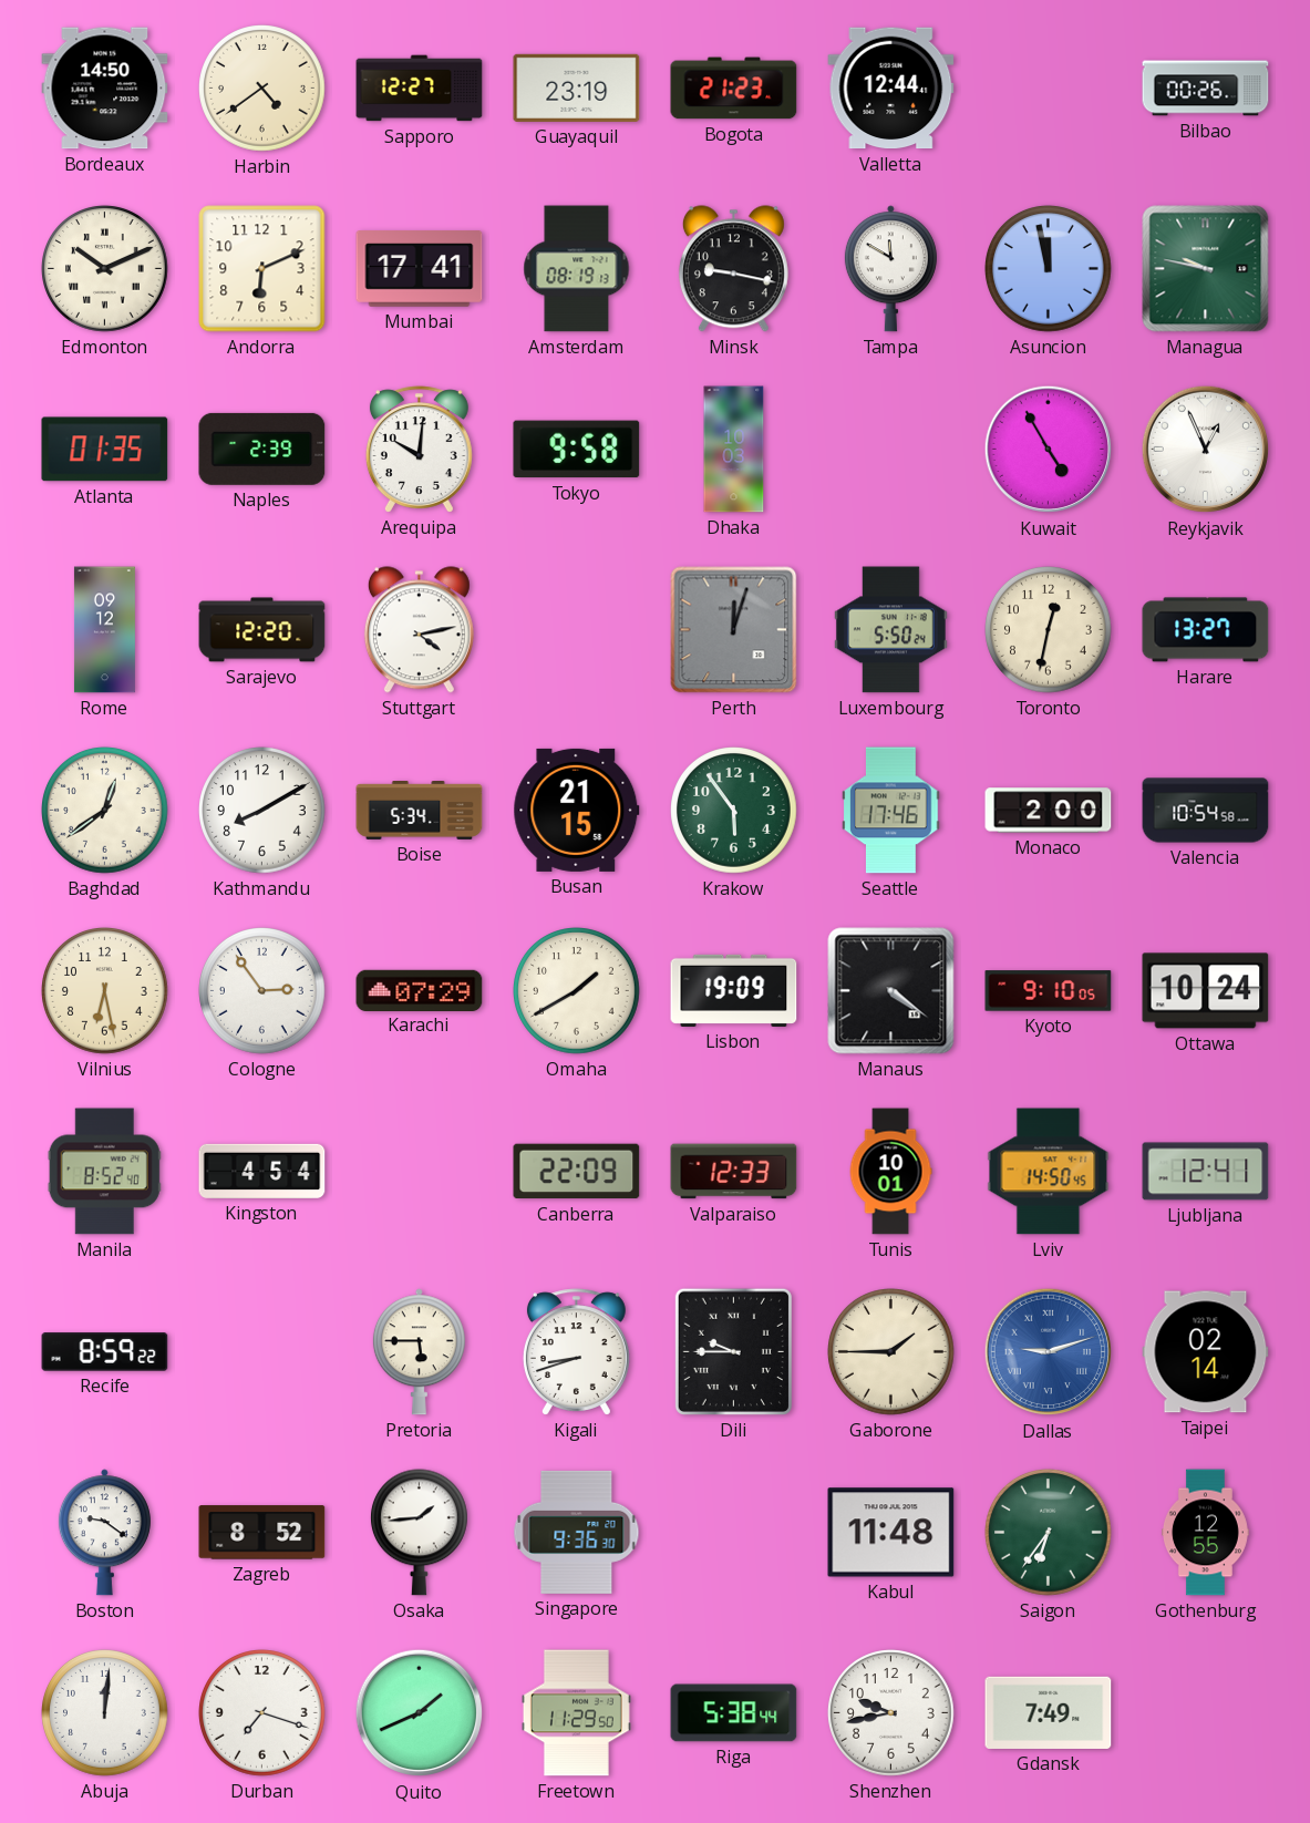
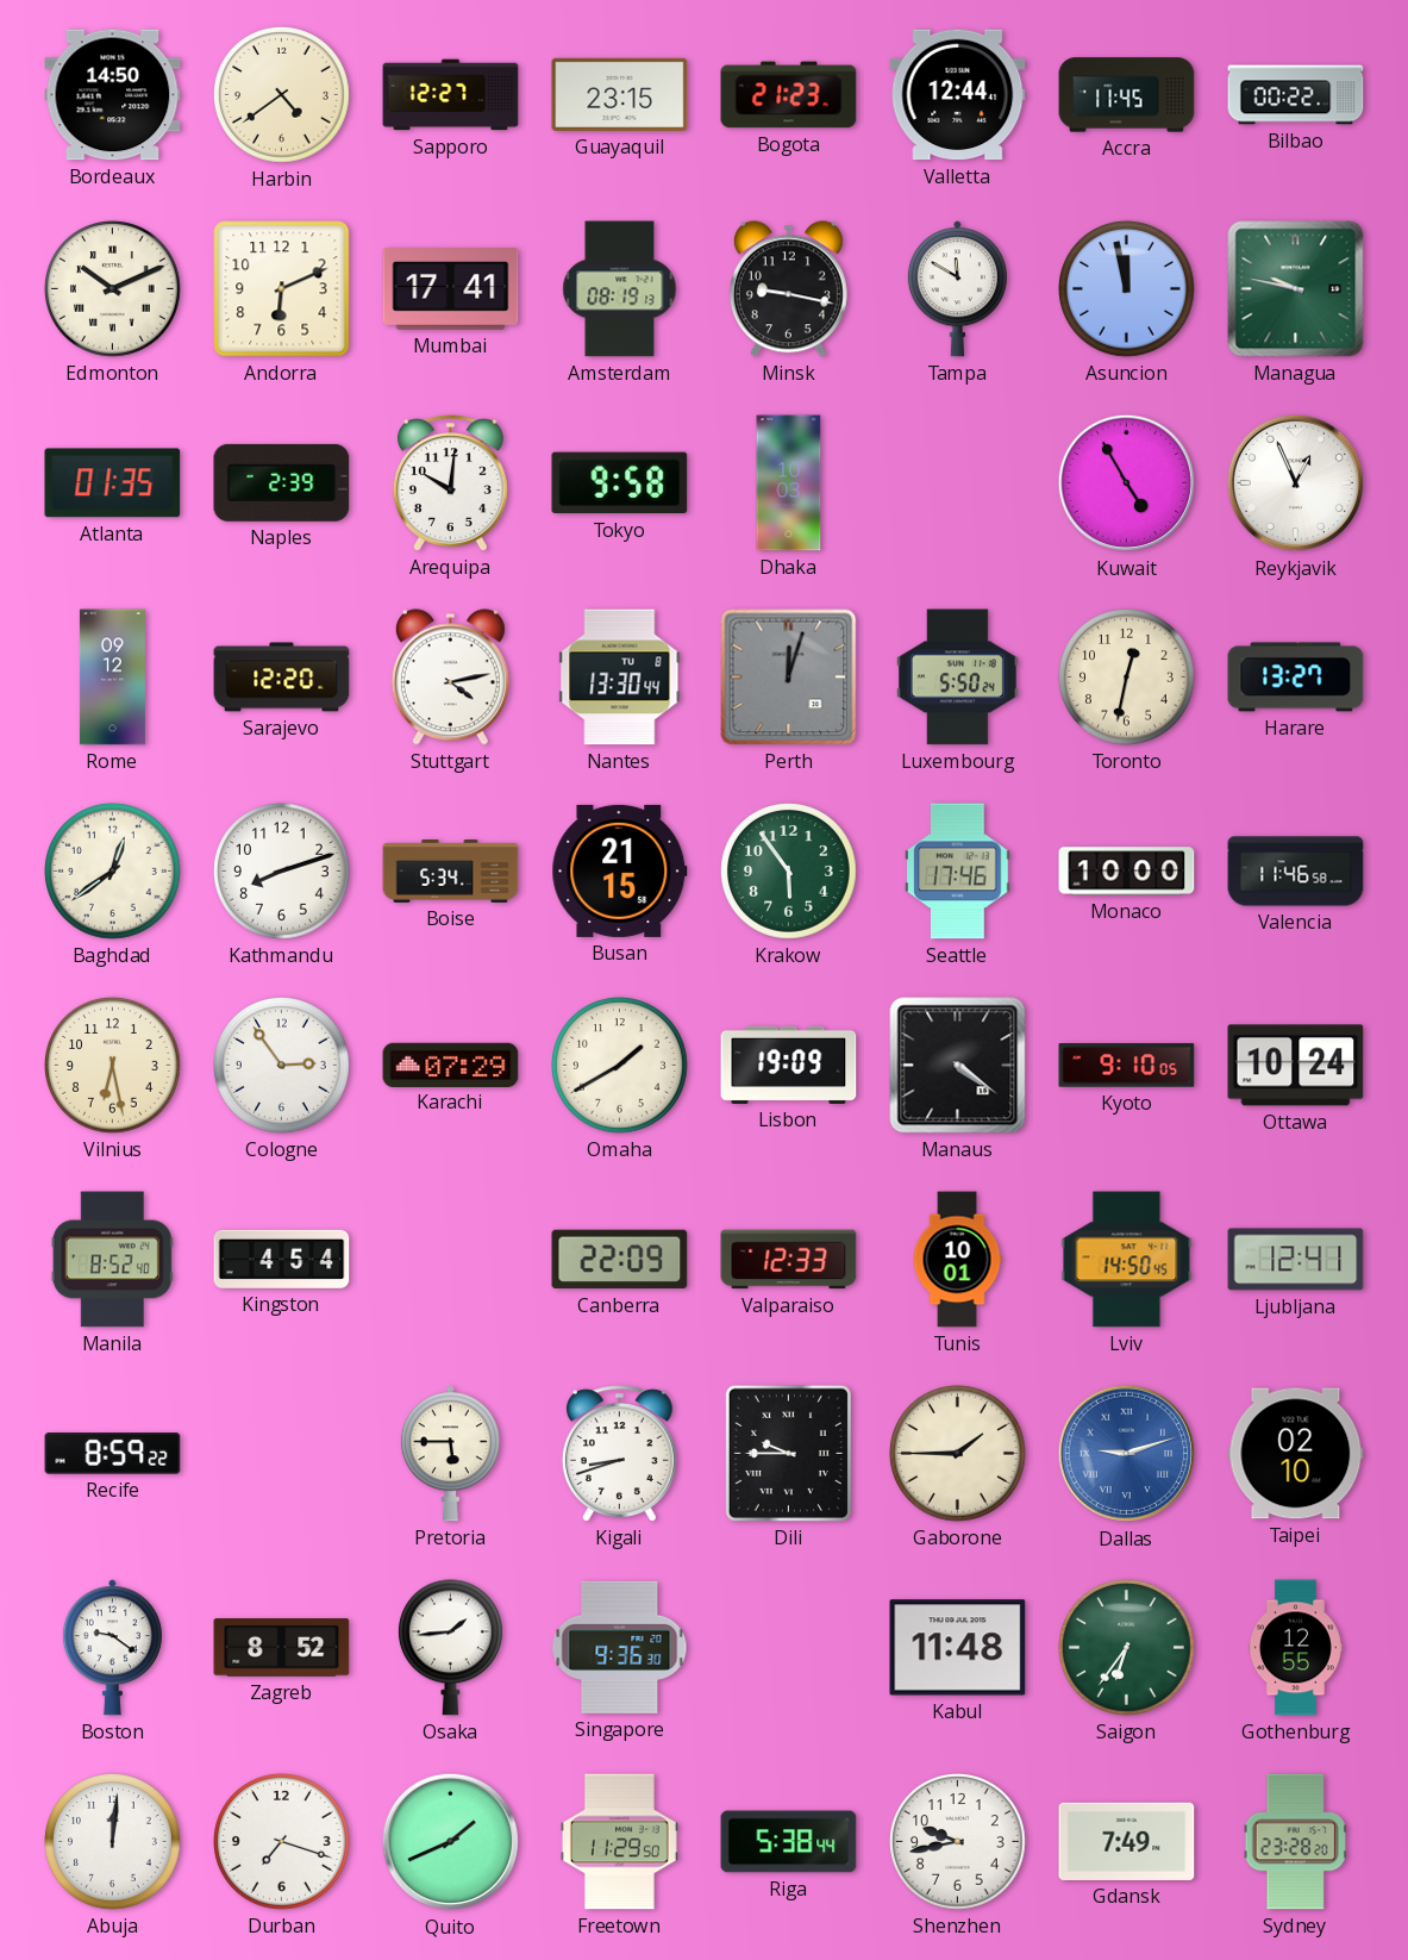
Guayaquil: 23:19 -> 23:15 (620, 94)
Accra: none -> 11:45 (1127, 95)
Bilbao: 00:26 -> 00:22 (1296, 95)
Nantes: none -> 13:30 (620, 678)
Kathmandu: 8:10 -> 8:12 (282, 872)
Monaco: 2:00 -> 10:00 (1127, 872)
Valencia: 10:54 -> 11:46 (1296, 872)
Taipei: 02:14 -> 02:10 (1296, 1454)
Sydney: none -> 23:28 (1295, 1842)
